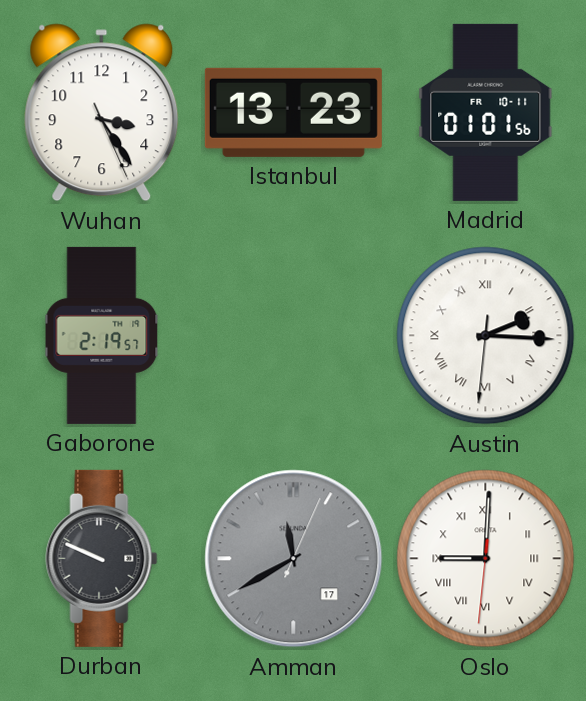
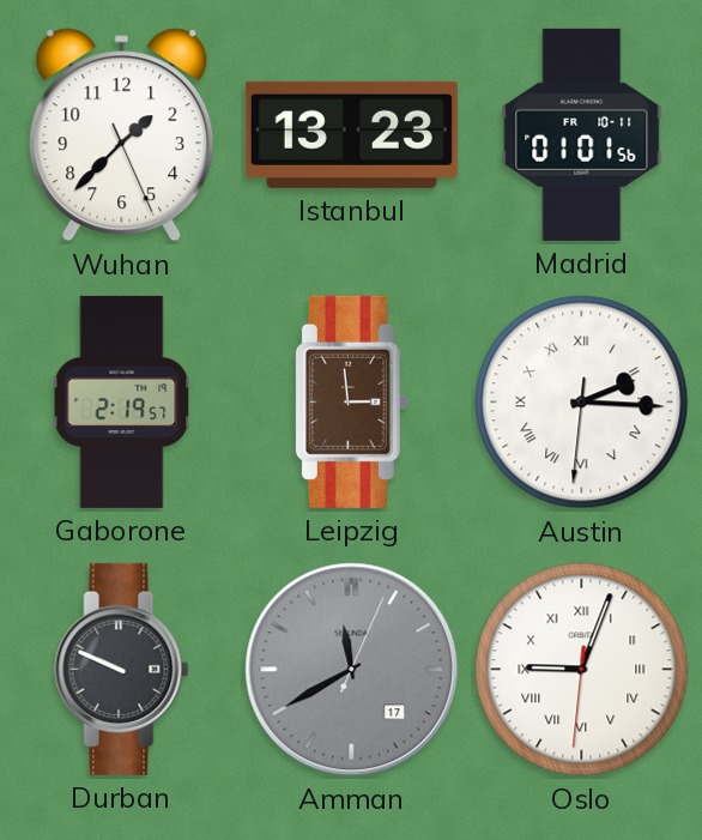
Wuhan: 3:24 -> 1:37 (122, 135)
Leipzig: none -> 2:59 (351, 401)
Oslo: 9:00 -> 9:03 (582, 670)
